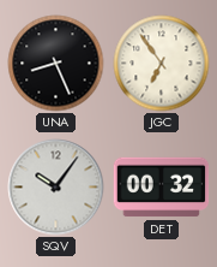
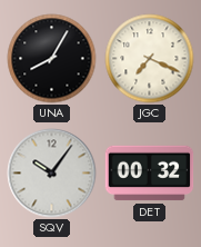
UNA: 8:26 -> 8:05 (52, 59)
JGC: 6:54 -> 7:19 (150, 59)
